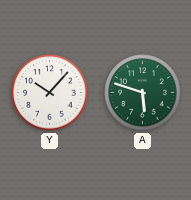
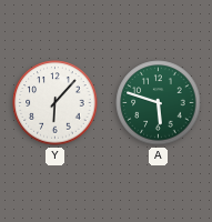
Y: 10:07 -> 6:07 (55, 103)
